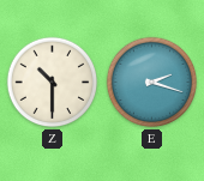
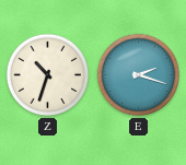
Z: 10:30 -> 10:33 (48, 75)
